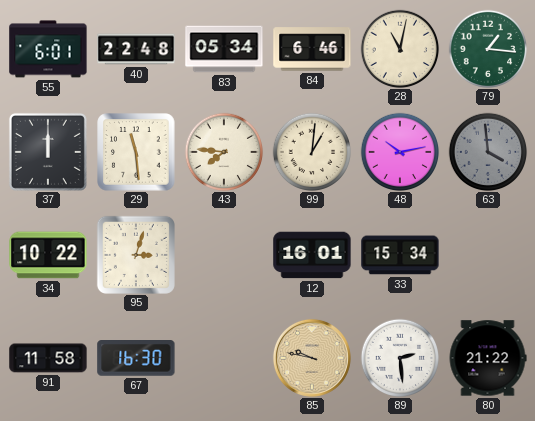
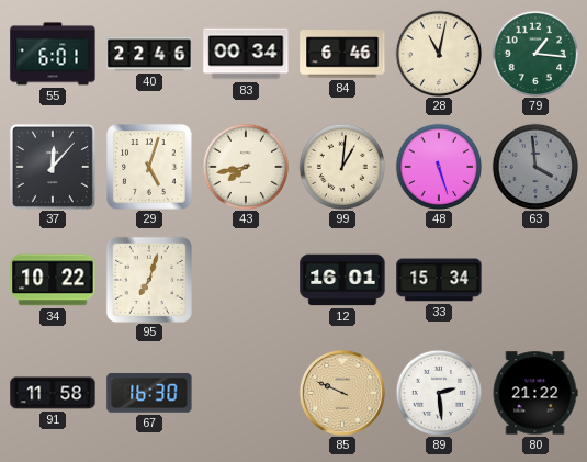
40: 22:48 -> 22:46 (149, 54)
83: 05:34 -> 00:34 (246, 54)
37: 12:00 -> 12:07 (53, 167)
29: 11:29 -> 5:03 (149, 167)
43: 7:46 -> 7:43 (246, 167)
48: 10:13 -> 5:27 (439, 167)
95: 3:03 -> 7:03 (149, 280)
85: 9:47 -> 9:49 (342, 393)
